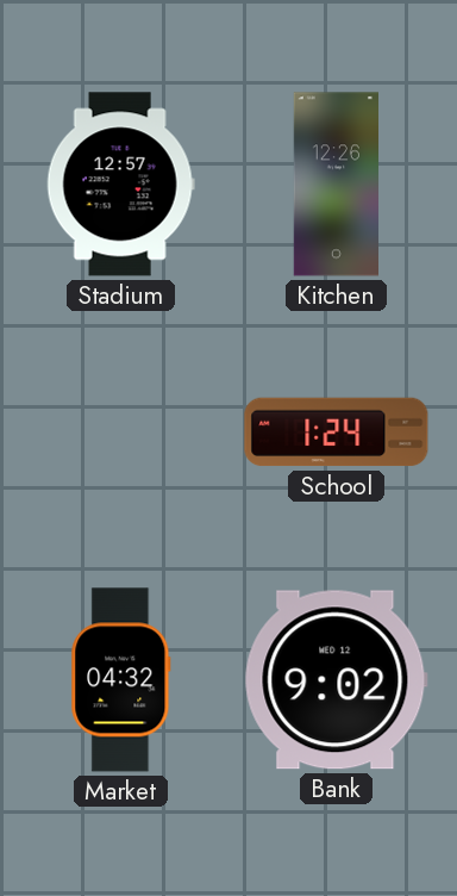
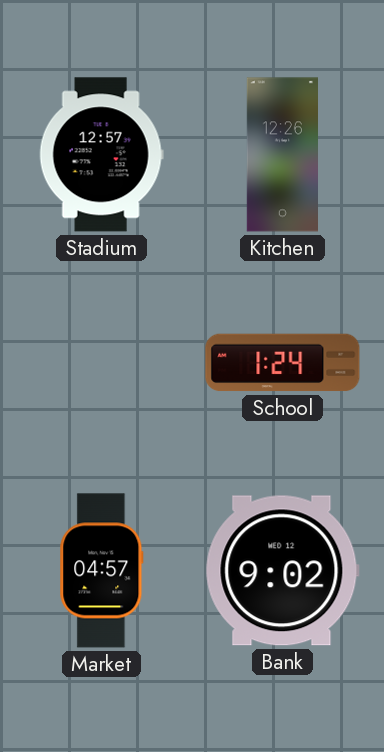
Market: 04:32 -> 04:57 (102, 571)
